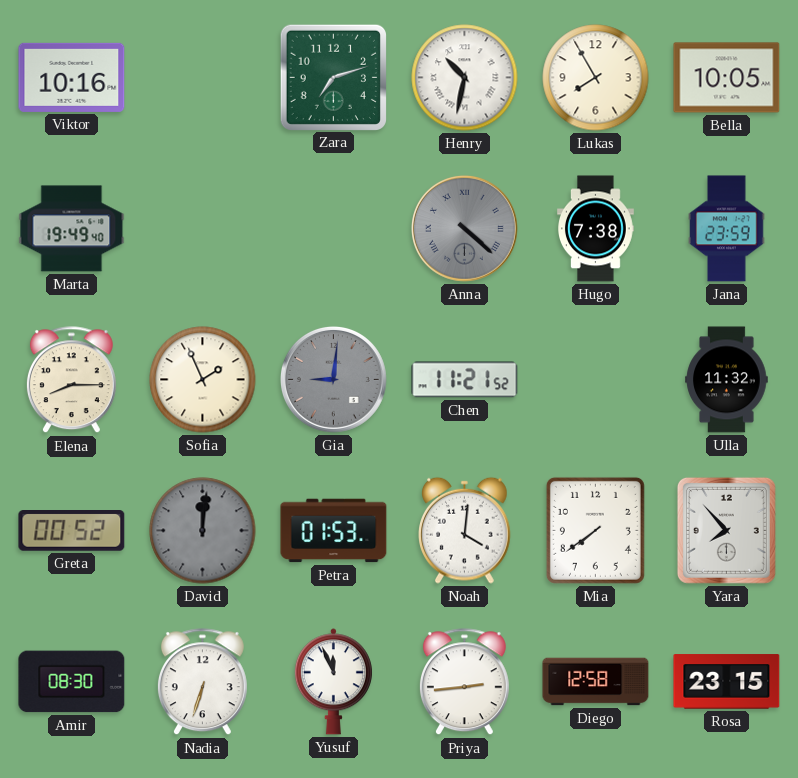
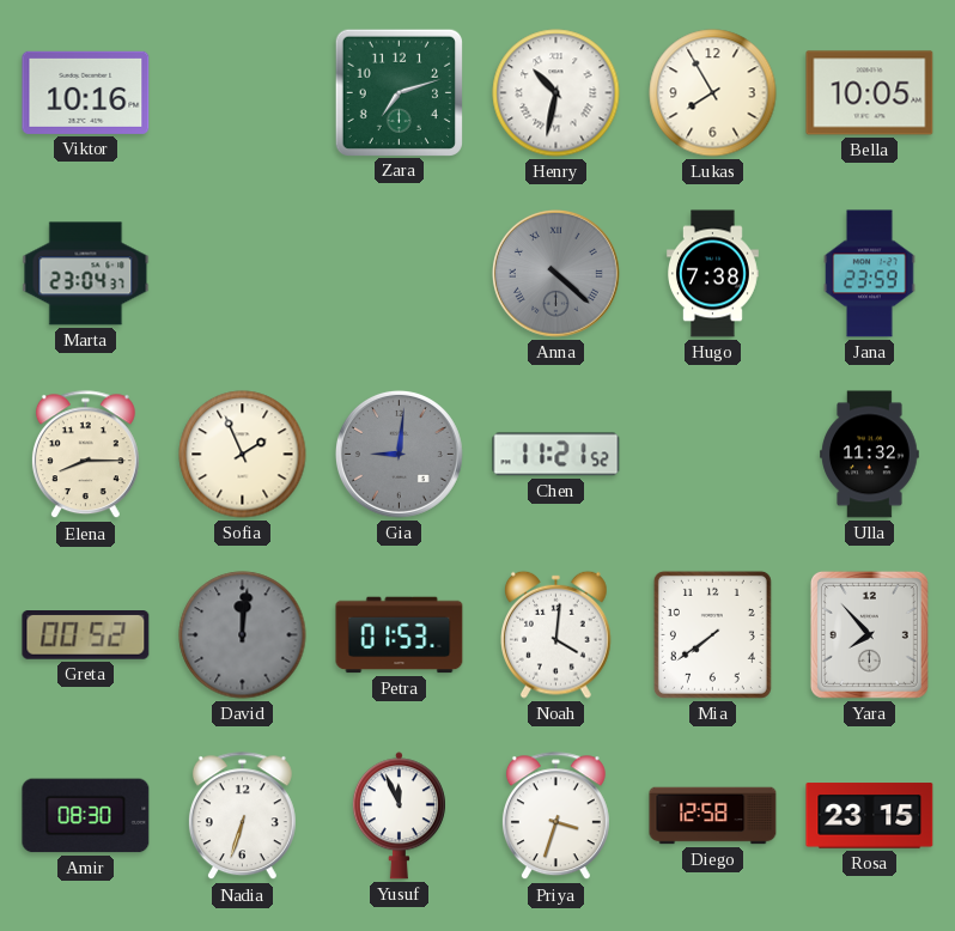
Marta: 19:49 -> 23:04 (86, 274)
Priya: 2:44 -> 3:33 (555, 816)
